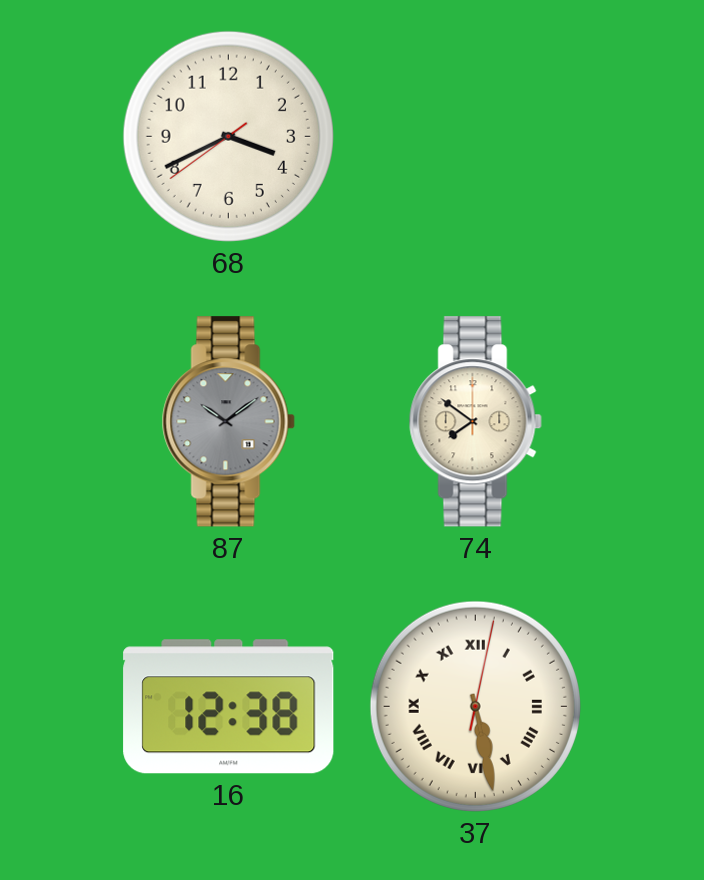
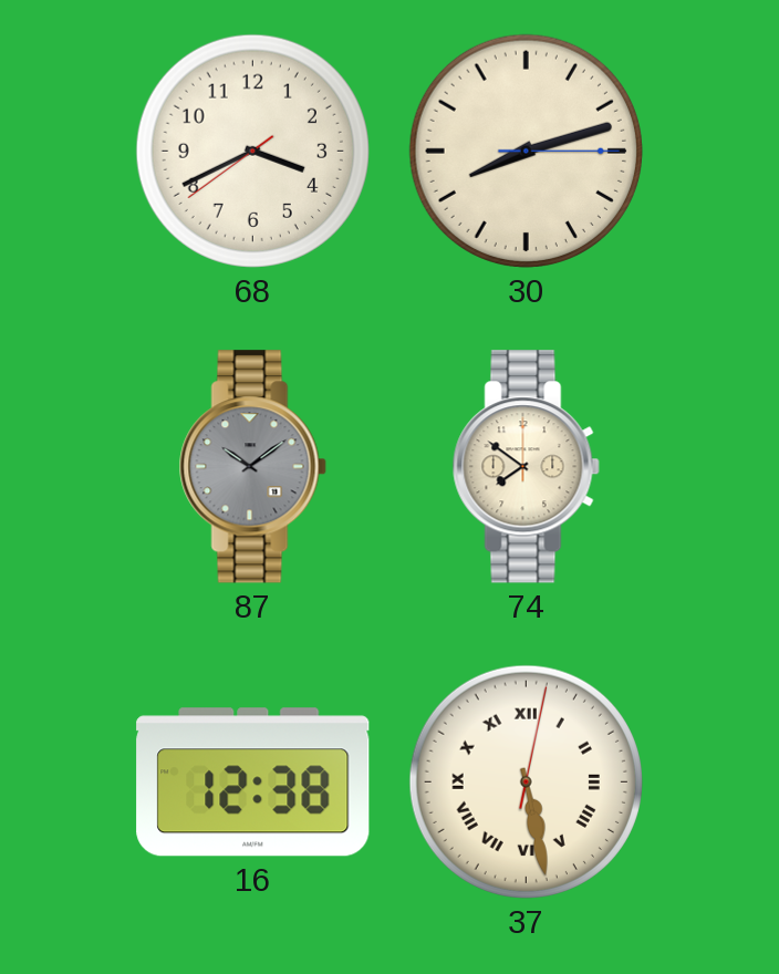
30: none -> 8:12 (526, 151)
